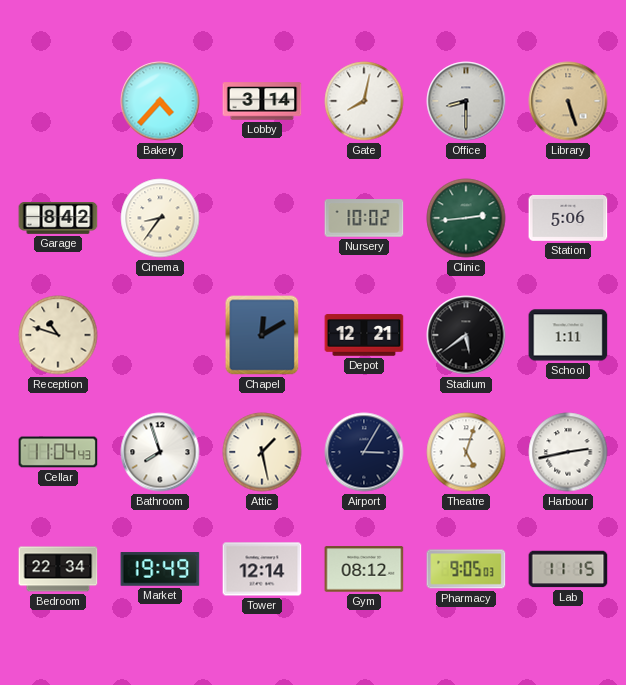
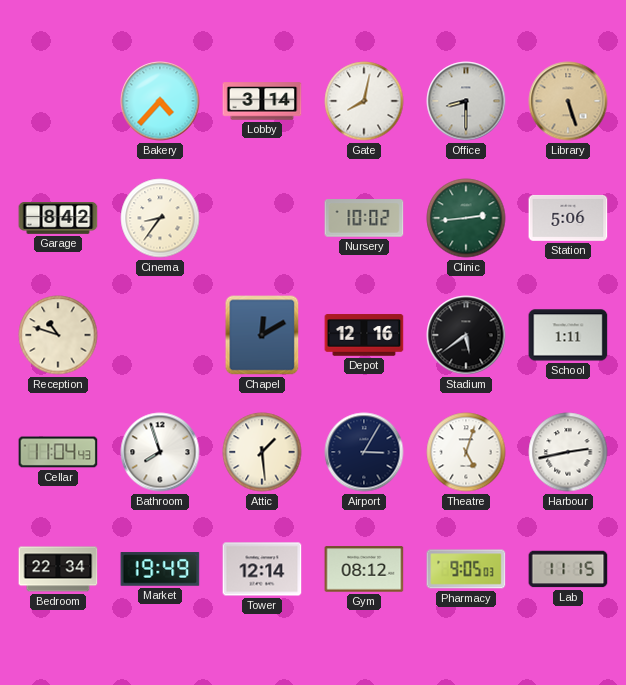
Depot: 12:21 -> 12:16 (364, 335)
Attic: 1:28 -> 1:29 (262, 452)
